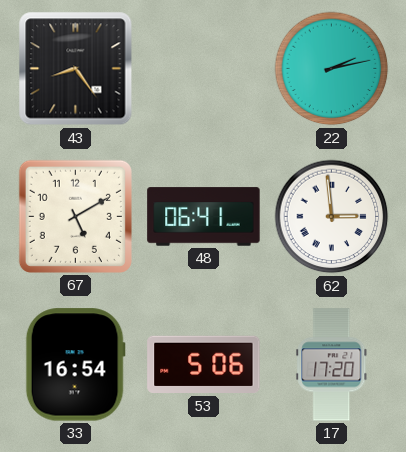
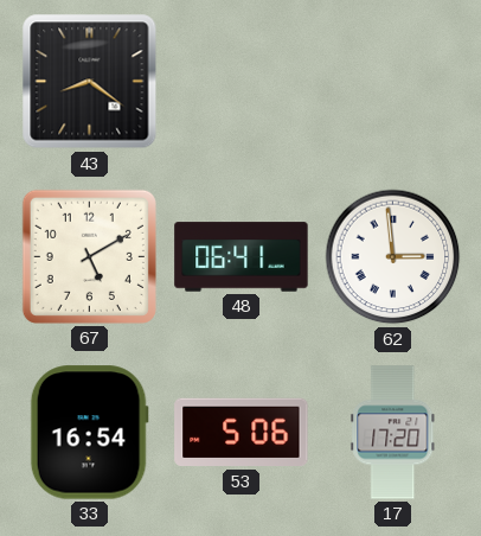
43: 8:24 -> 8:21 (90, 82)
22: 2:13 -> none (332, 69)
